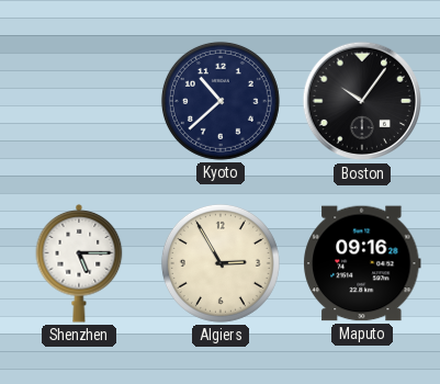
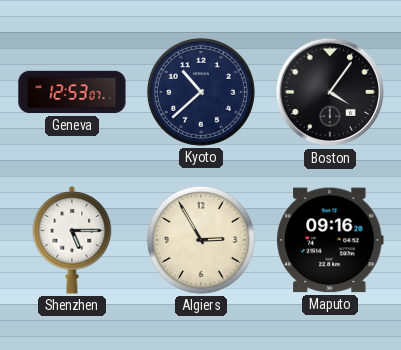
Geneva: none -> 12:53 (72, 92)
Boston: 10:06 -> 4:06 (330, 92)
